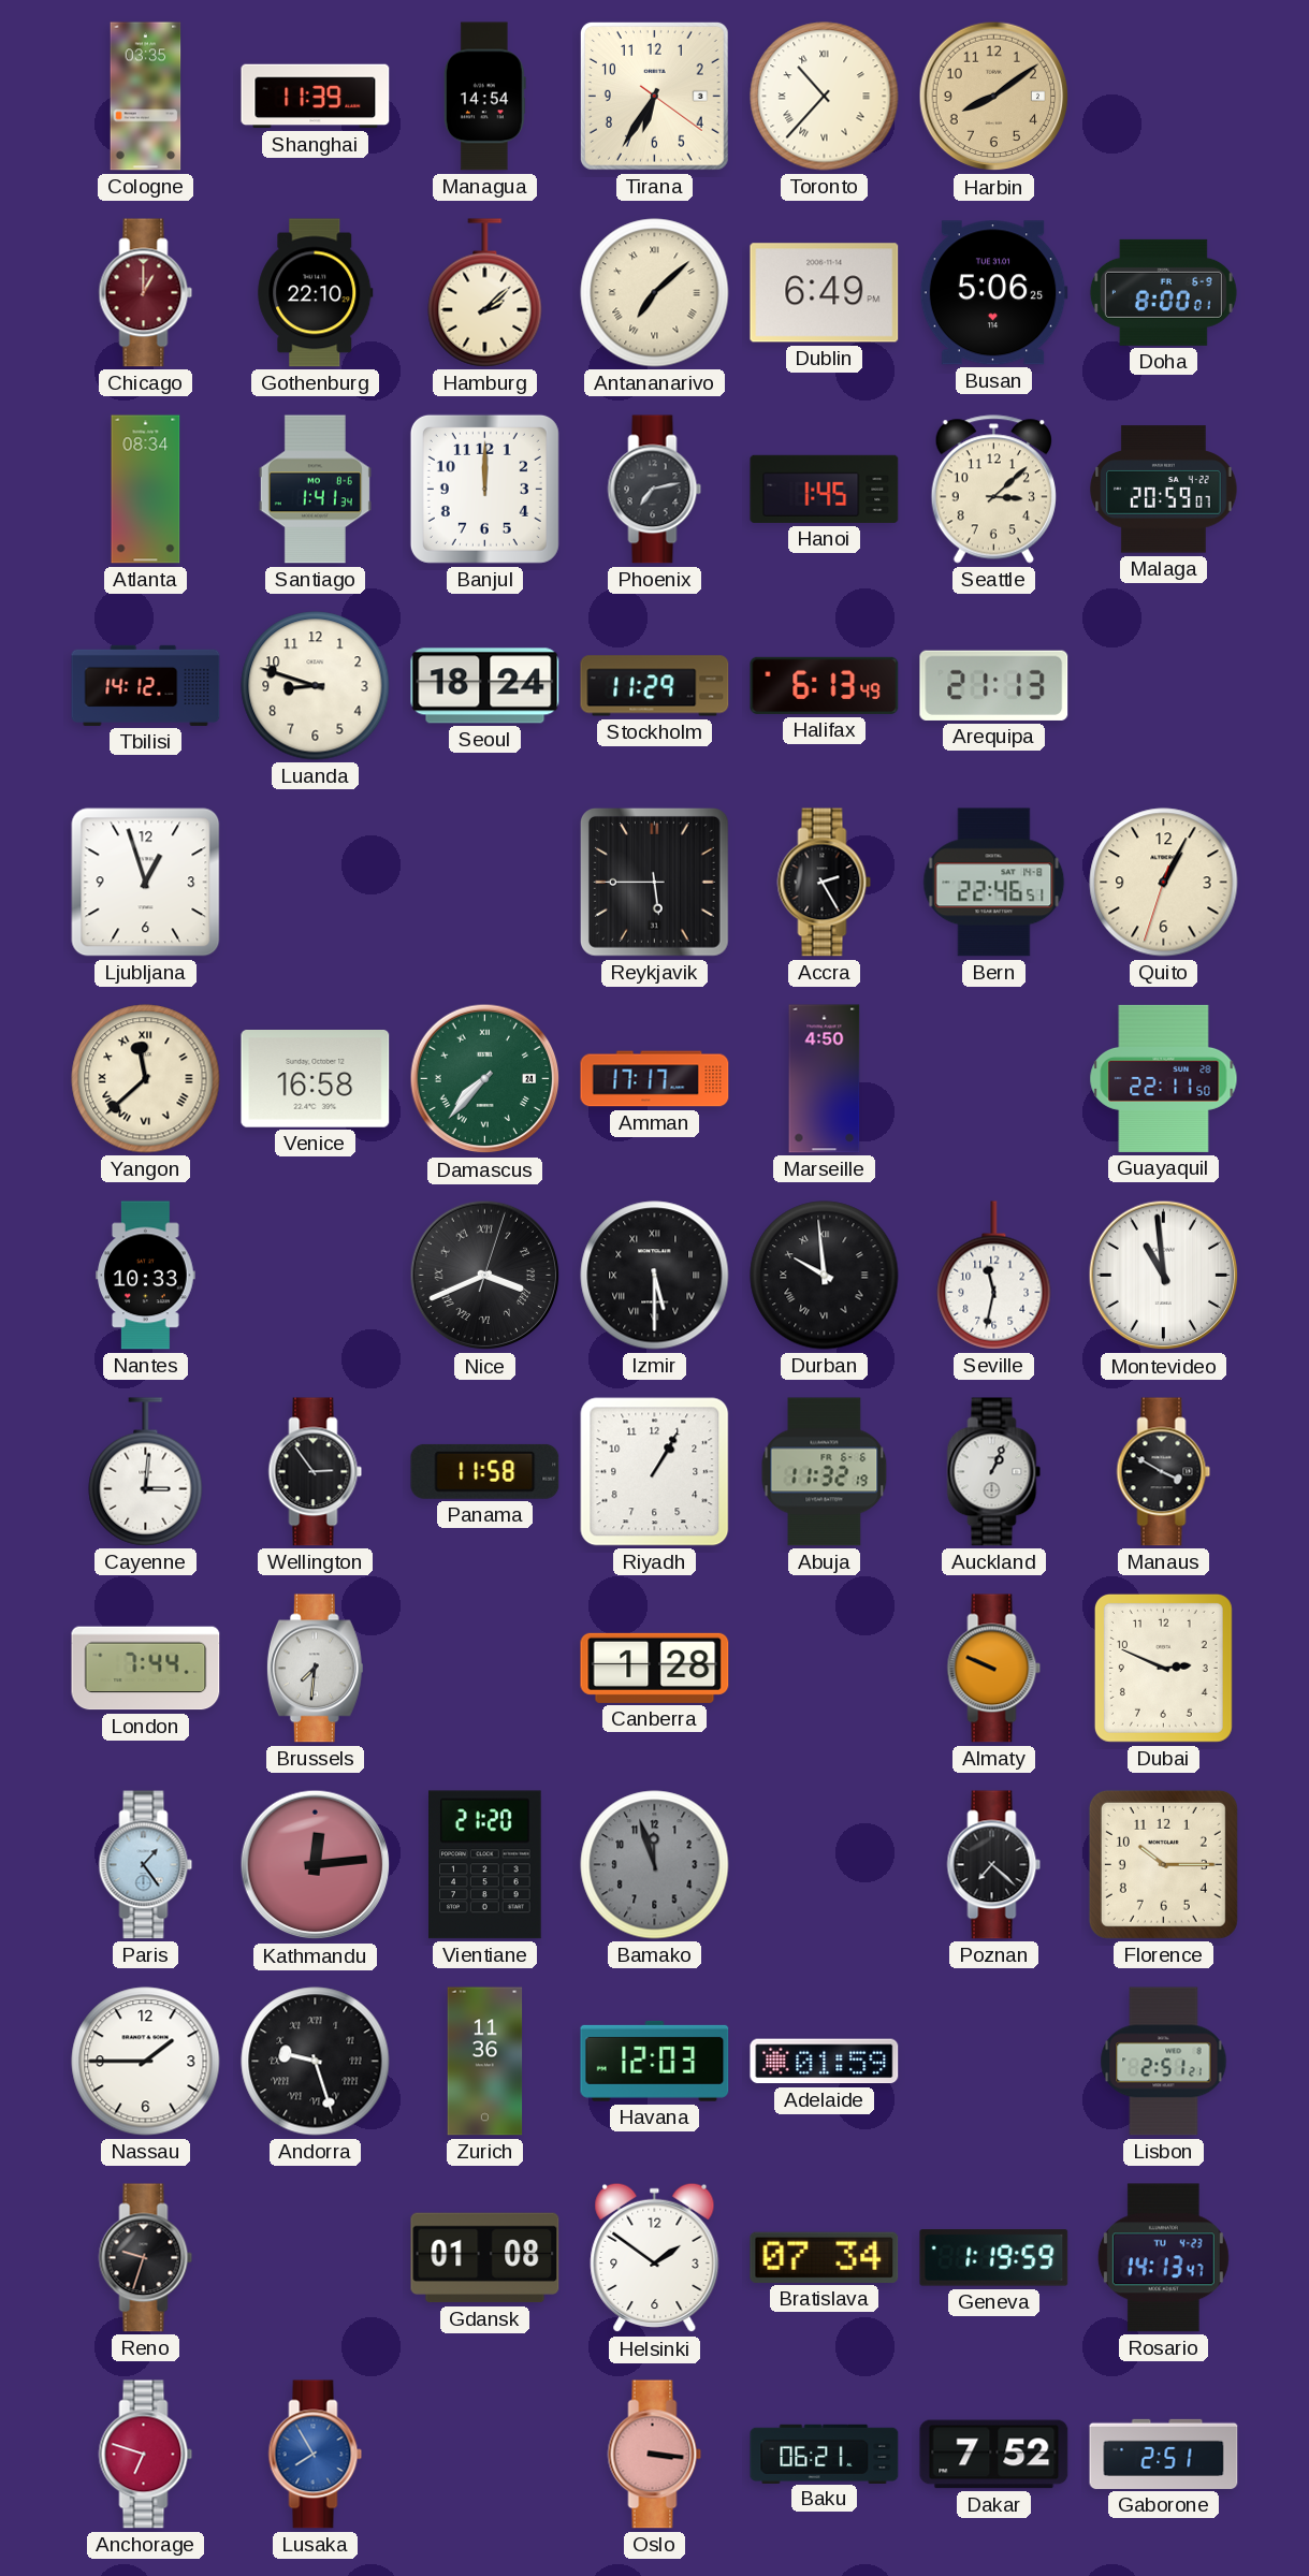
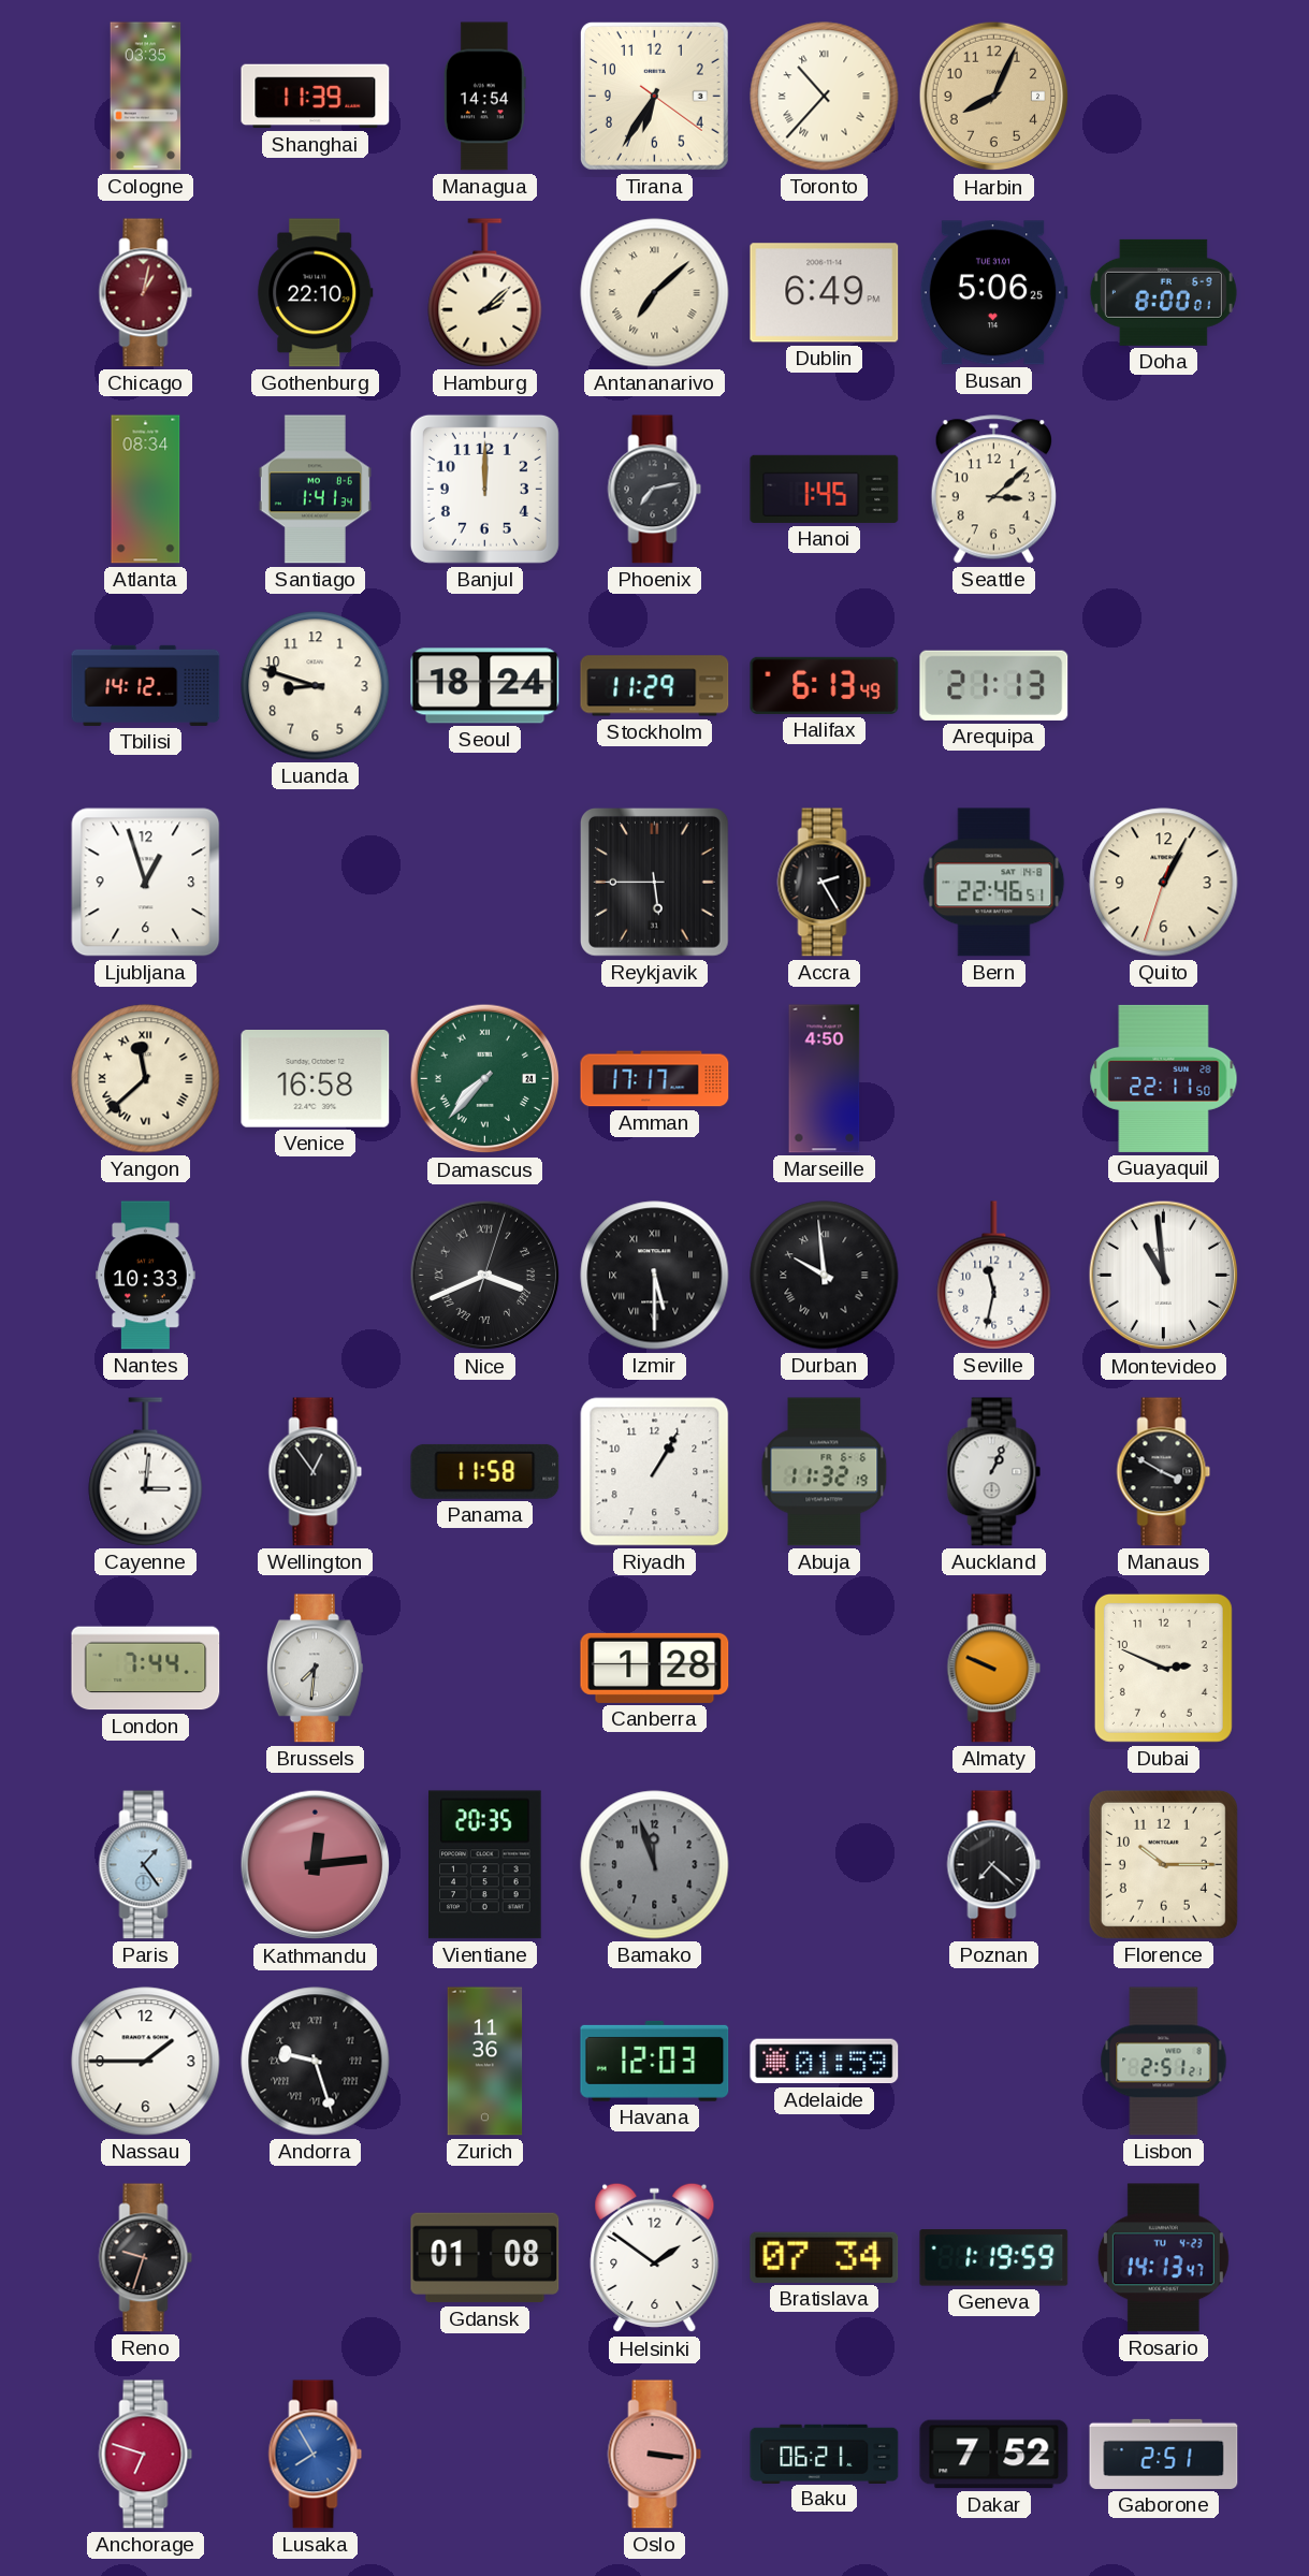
Harbin: 8:09 -> 8:04 (994, 97)
Chicago: 1:00 -> 1:02 (146, 293)
Malaga: 20:59 -> none (1164, 490)
Wellington: 2:54 -> 12:54 (316, 1472)
Vientiane: 21:20 -> 20:35 (485, 1865)
